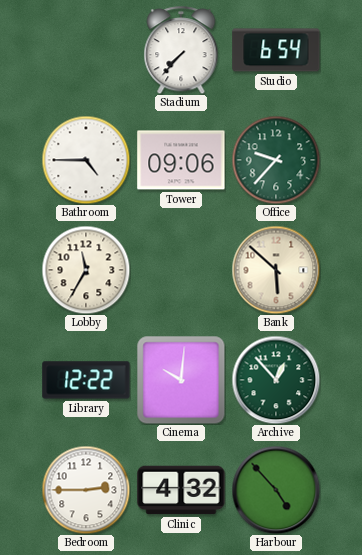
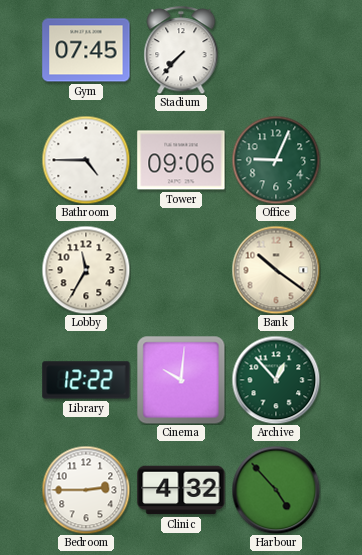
Gym: none -> 07:45 (86, 50)
Studio: 6:54 -> none (276, 50)
Office: 9:37 -> 9:04 (276, 160)
Bank: 5:52 -> 10:21 (276, 270)
